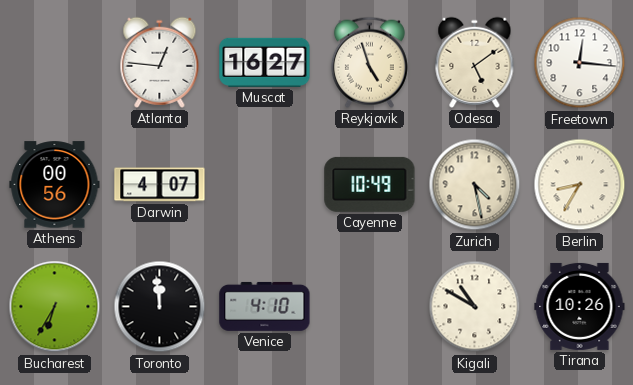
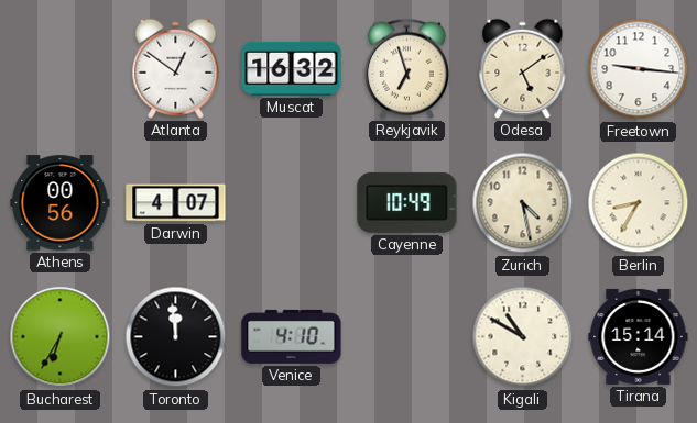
Atlanta: 12:46 -> 12:51 (176, 68)
Muscat: 16:27 -> 16:32 (292, 68)
Reykjavik: 4:57 -> 6:57 (406, 68)
Freetown: 12:16 -> 9:16 (639, 69)
Tirana: 10:26 -> 15:14 (639, 336)
